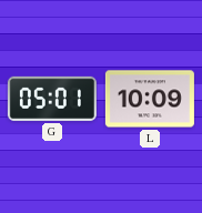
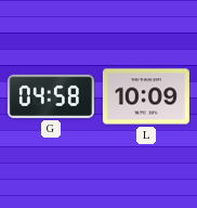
G: 05:01 -> 04:58 (51, 96)
